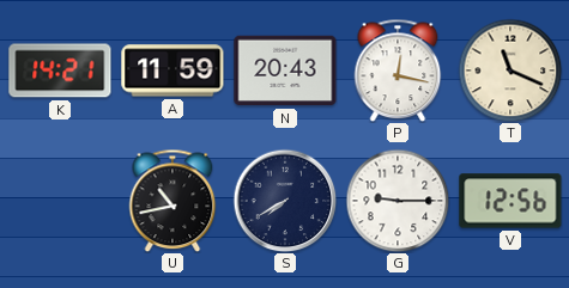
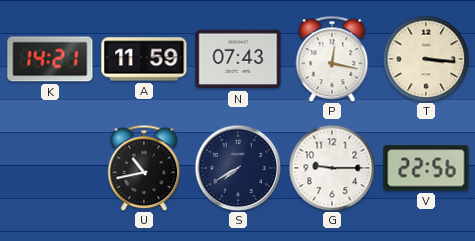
N: 20:43 -> 07:43 (238, 59)
T: 11:19 -> 3:16 (426, 59)
V: 12:56 -> 22:56 (426, 168)
